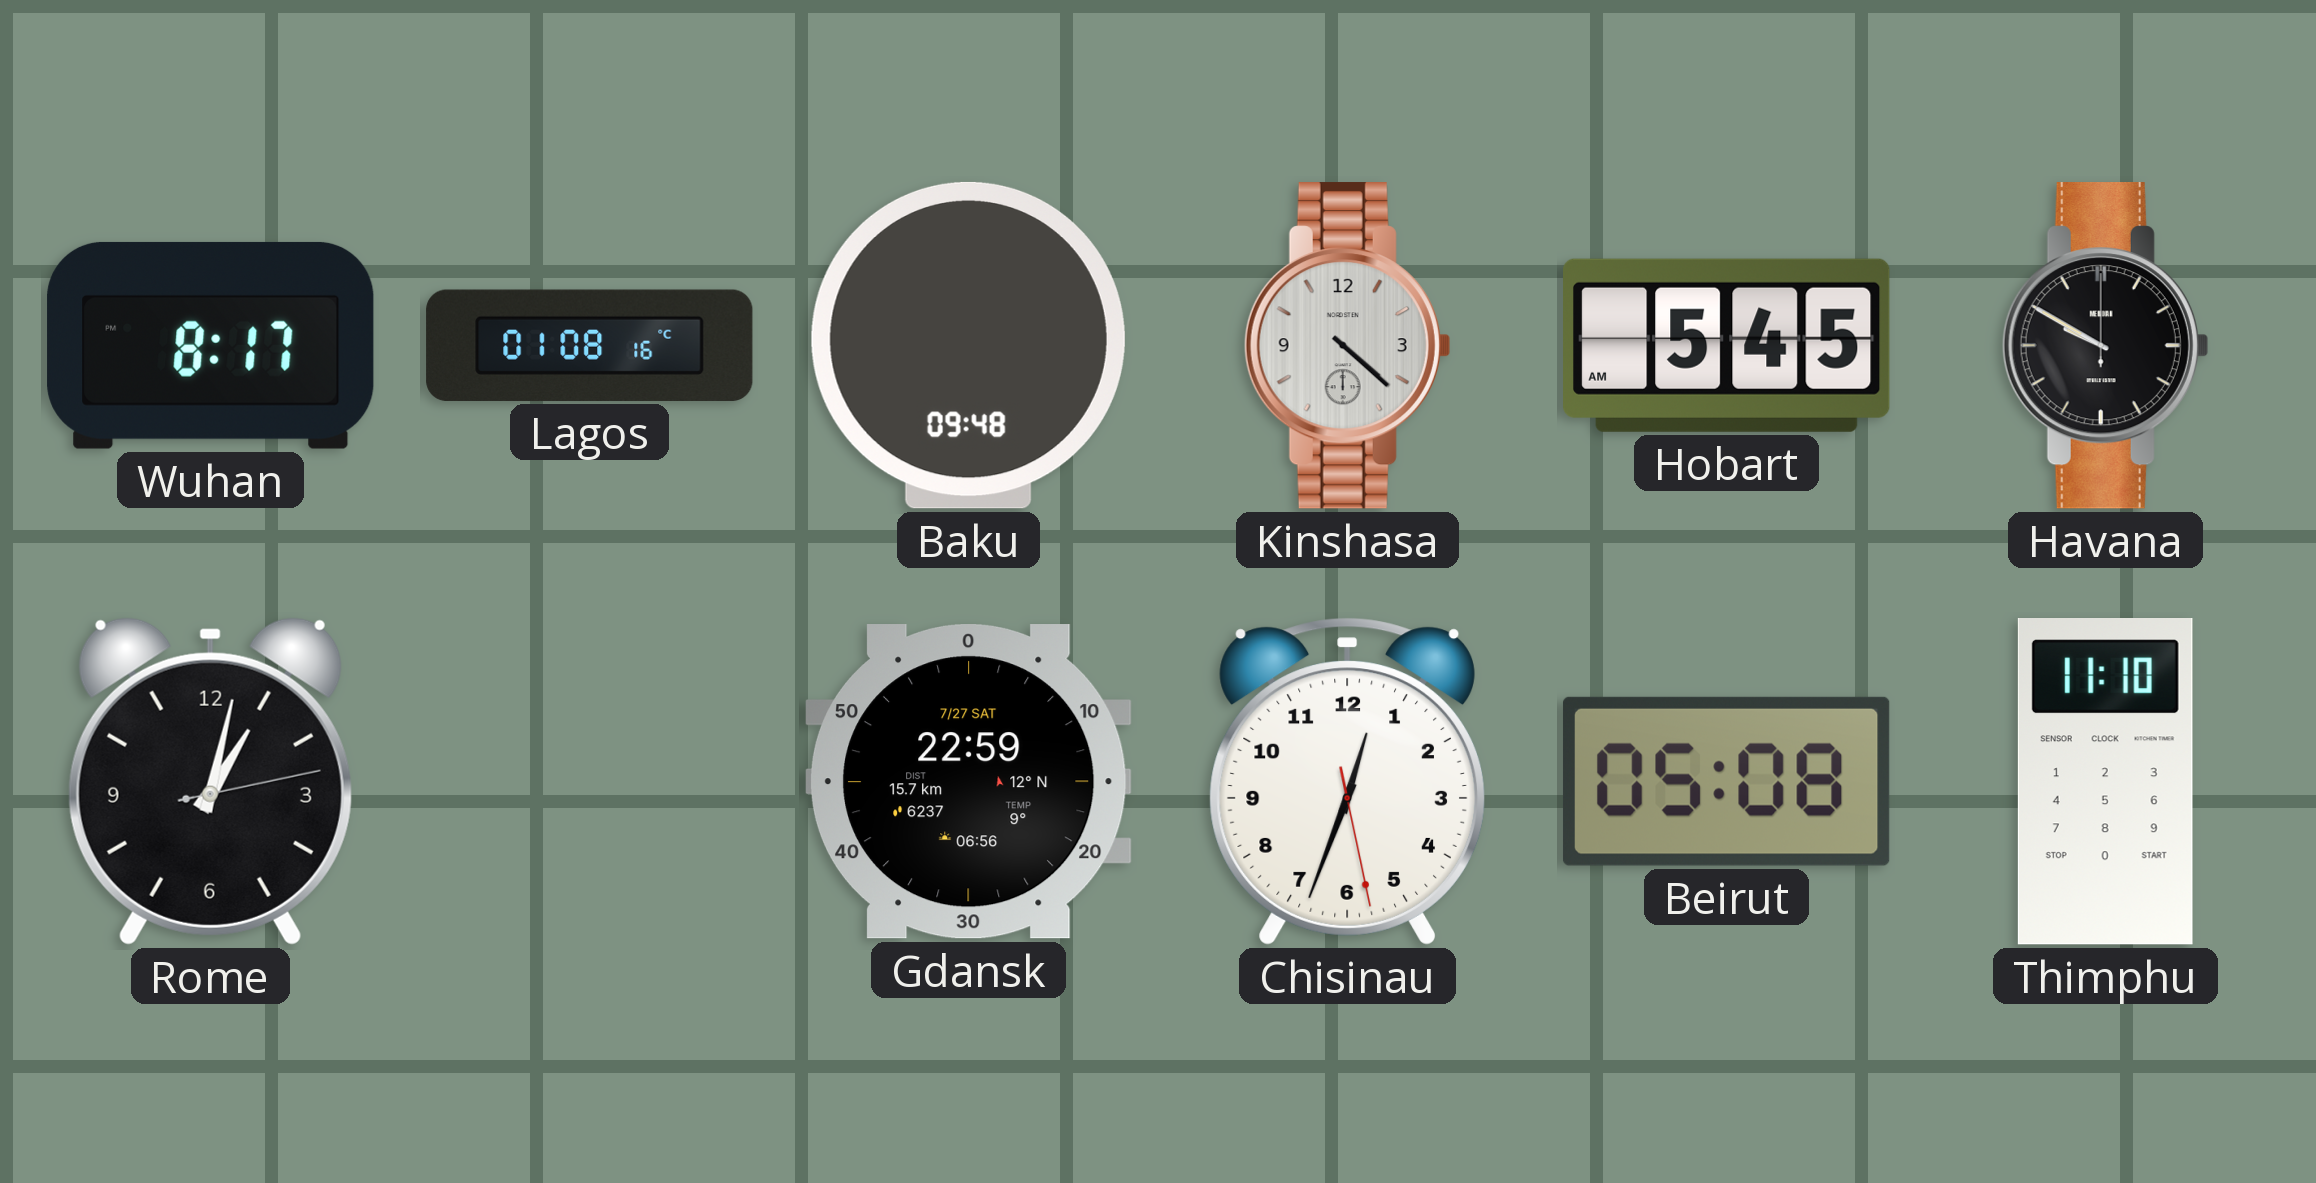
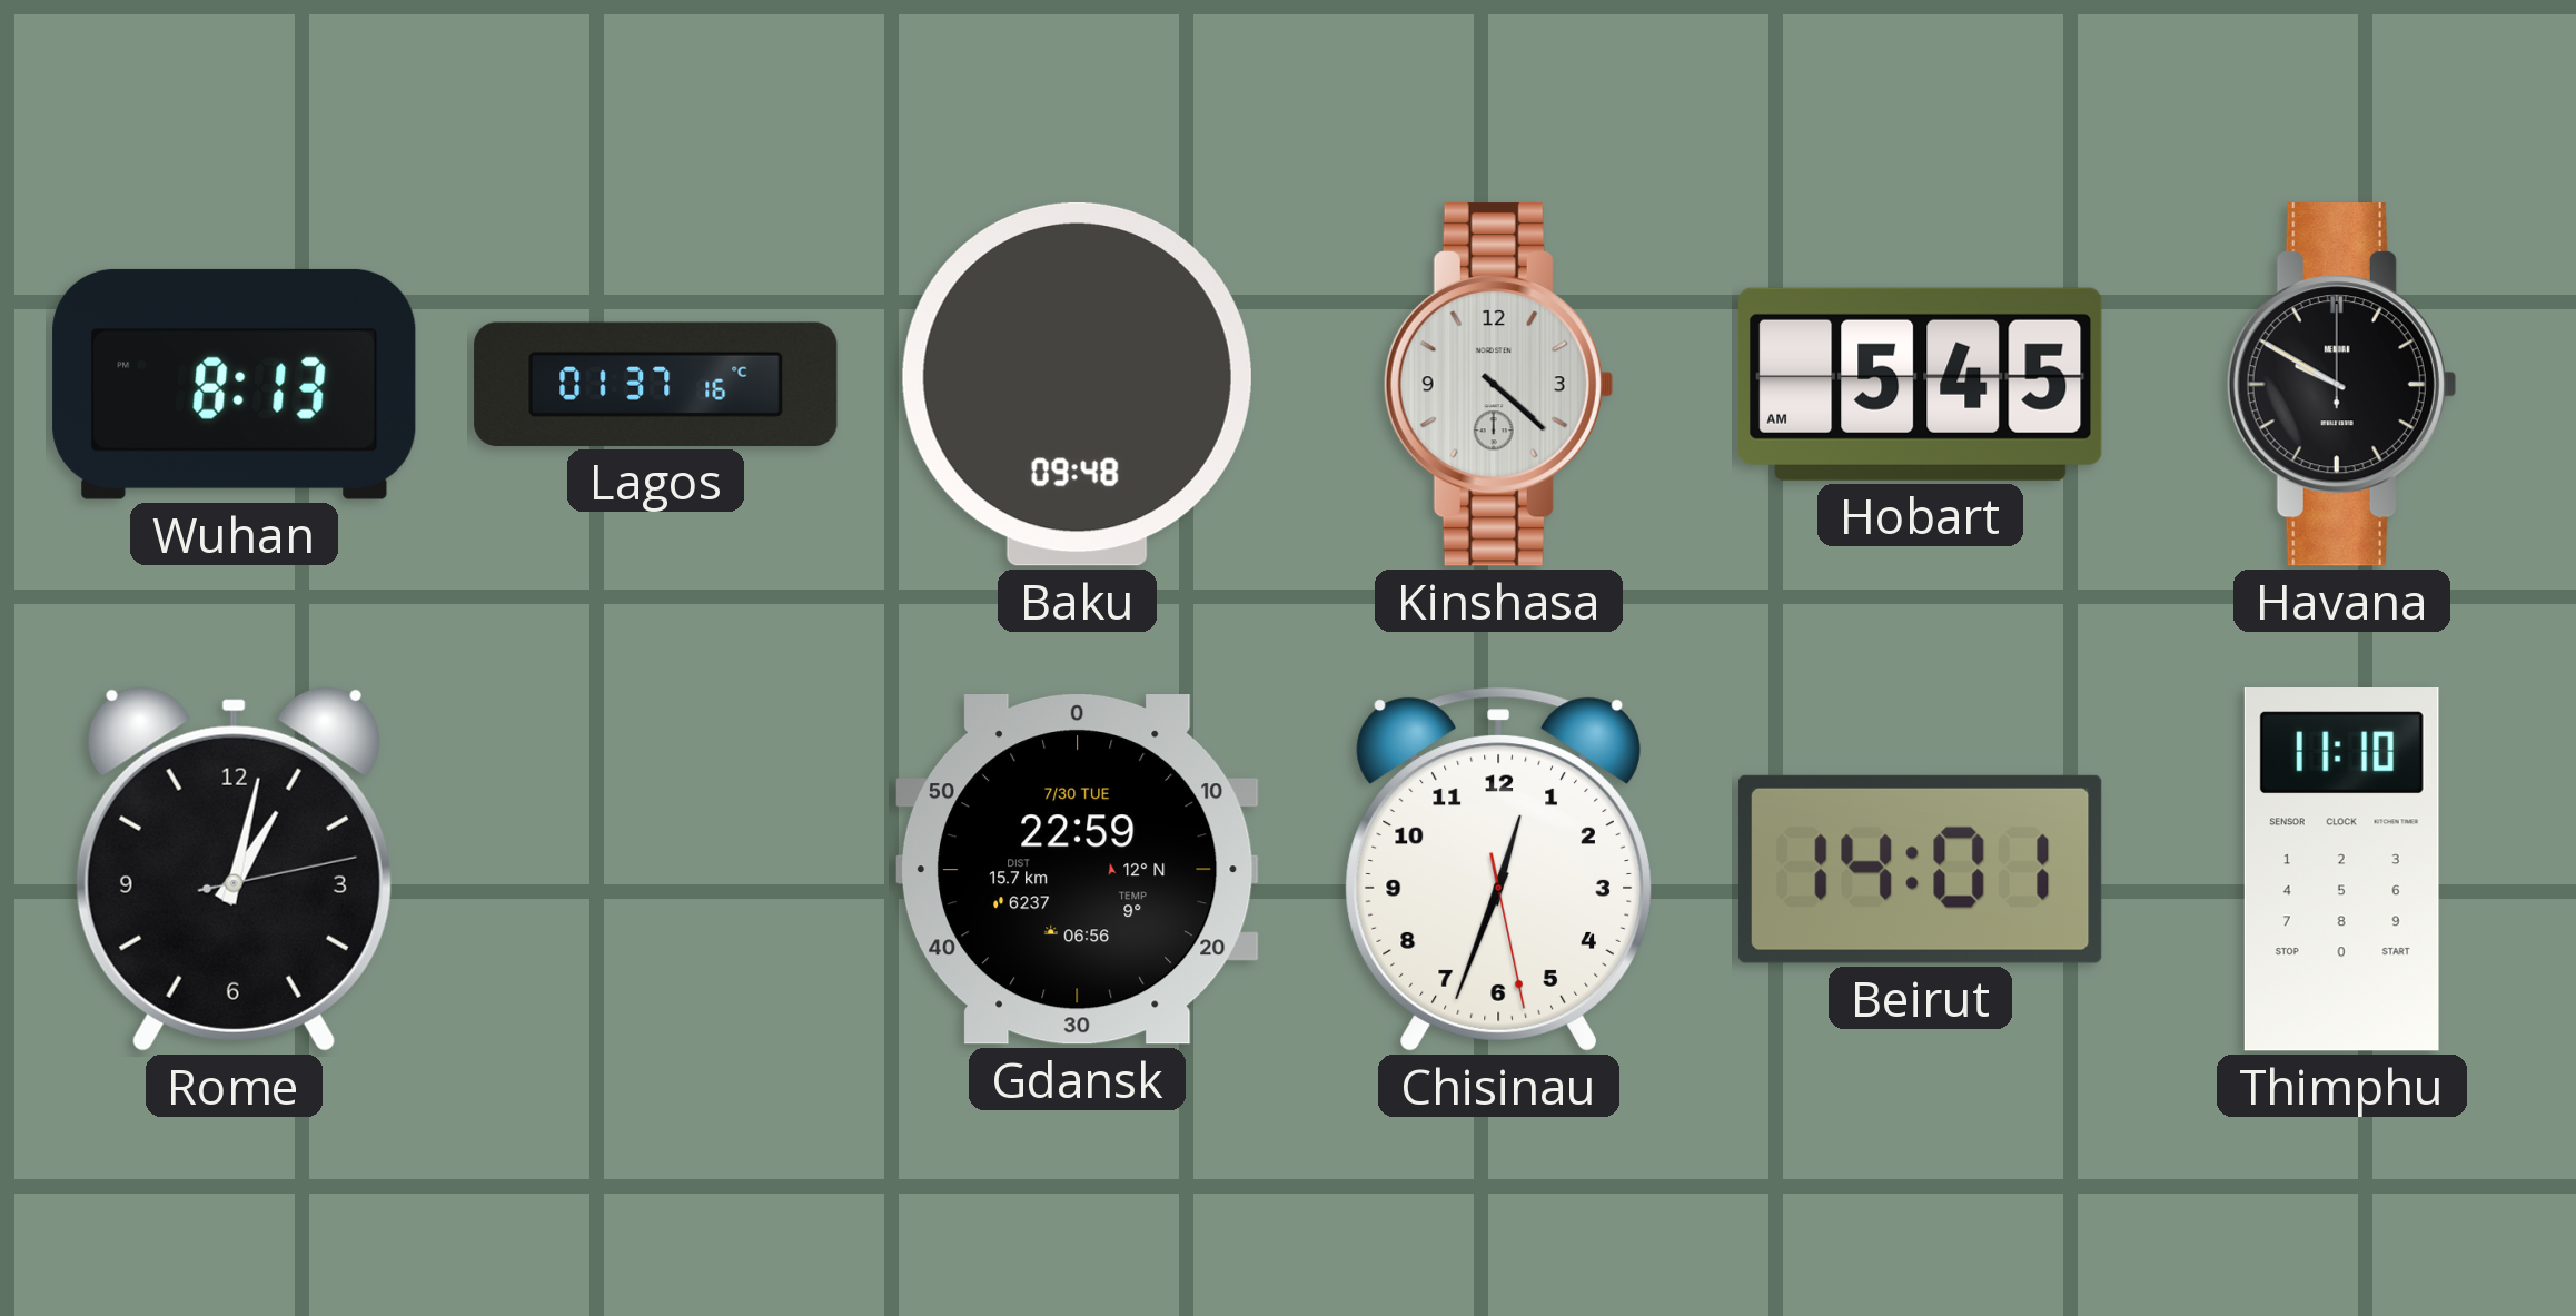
Wuhan: 8:17 -> 8:13 (235, 384)
Lagos: 01:08 -> 01:37 (656, 384)
Gdansk date: 7/27 SAT -> 7/30 TUE (1077, 870)
Beirut: 05:08 -> 14:01 (1920, 869)
